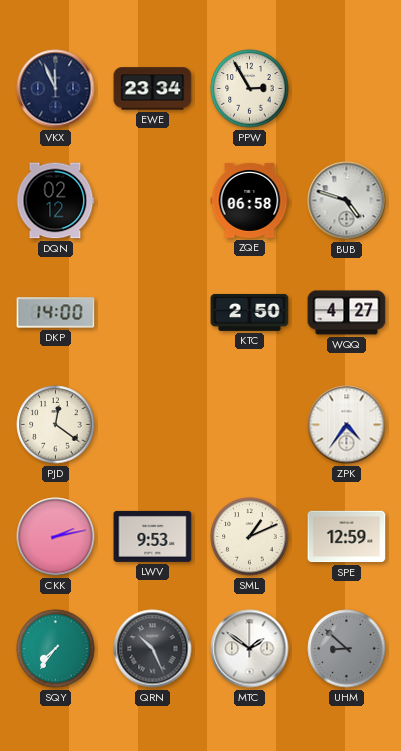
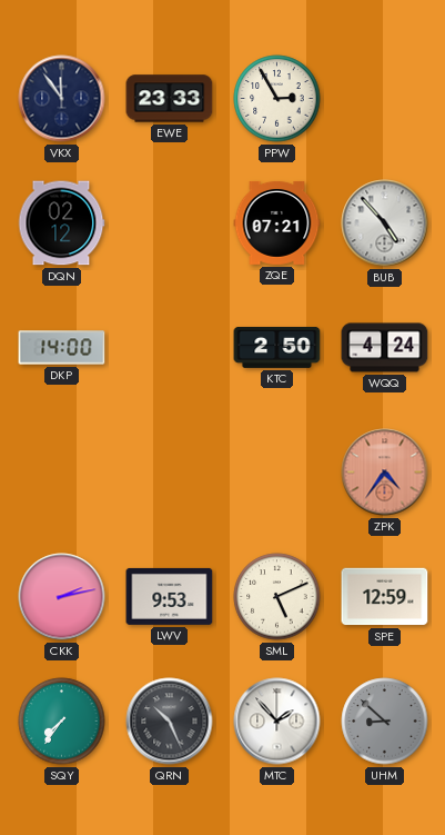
VKX: 11:56 -> 11:54 (62, 99)
EWE: 23:34 -> 23:33 (170, 99)
ZQE: 06:58 -> 07:21 (277, 222)
BUB: 4:48 -> 4:53 (385, 223)
WQQ: 4:27 -> 4:24 (385, 348)
PJD: 12:21 -> none (56, 425)
ZPK dial: white -> salmon (385, 473)
SML: 1:11 -> 5:11 (277, 597)
MTC: 1:51 -> 1:53 (277, 722)
